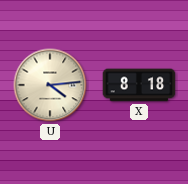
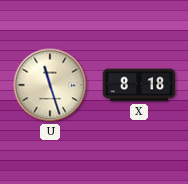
U: 4:14 -> 11:27 (50, 85)
